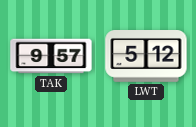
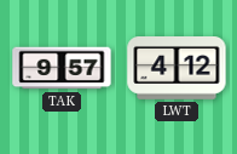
LWT: 5:12 -> 4:12 (177, 69)
